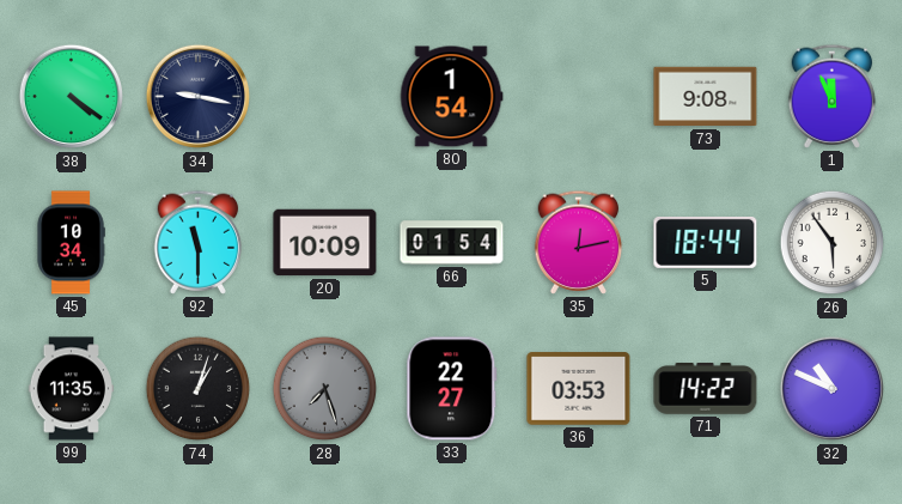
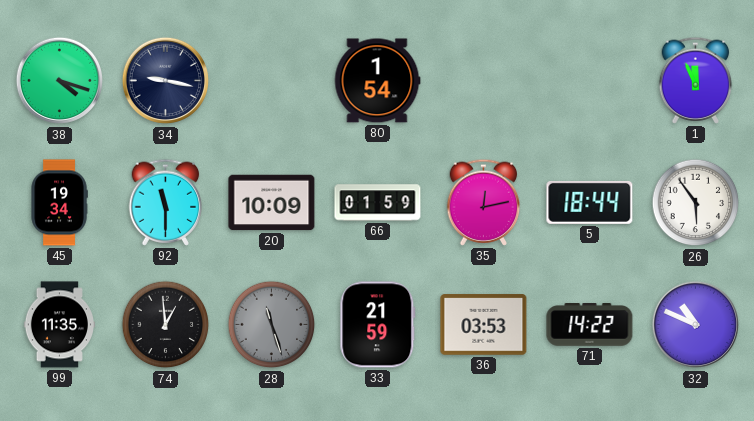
38: 4:21 -> 4:18 (60, 81)
73: 9:08 -> none (706, 97)
45: 10:34 -> 19:34 (59, 203)
66: 01:54 -> 01:59 (378, 203)
74: 1:03 -> 12:59 (166, 325)
28: 7:27 -> 11:27 (272, 325)
33: 22:27 -> 21:59 (378, 325)
